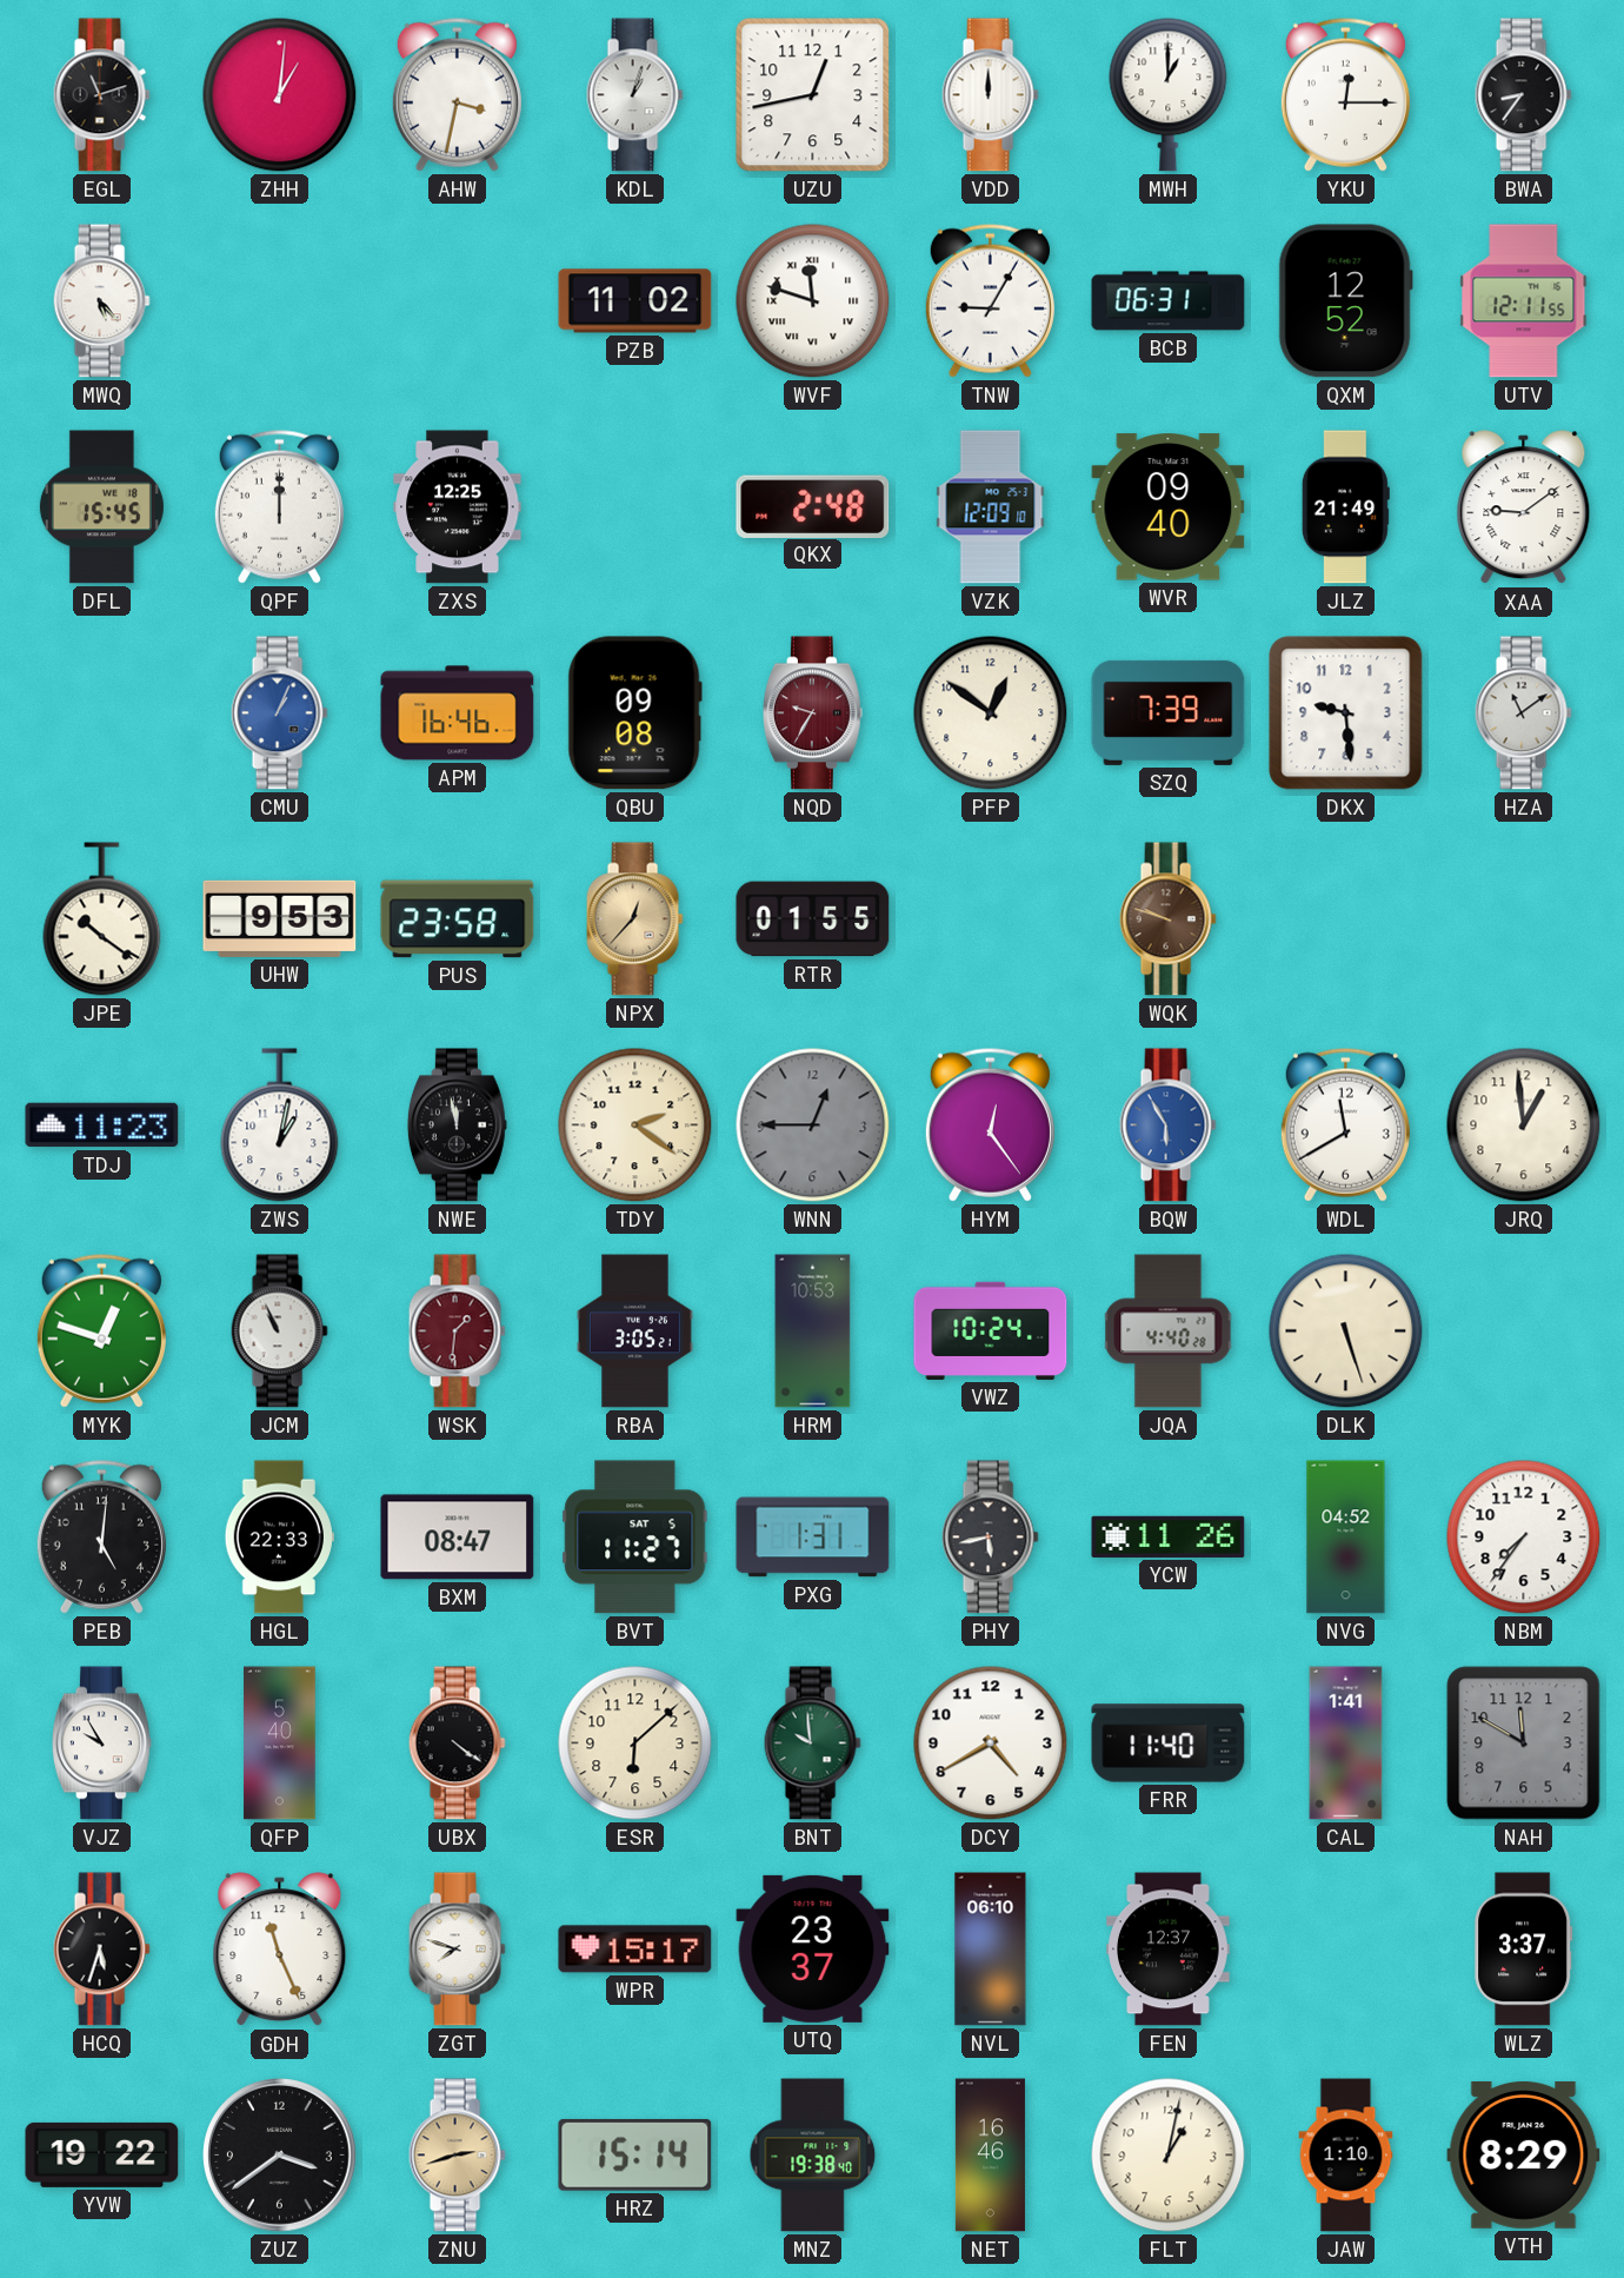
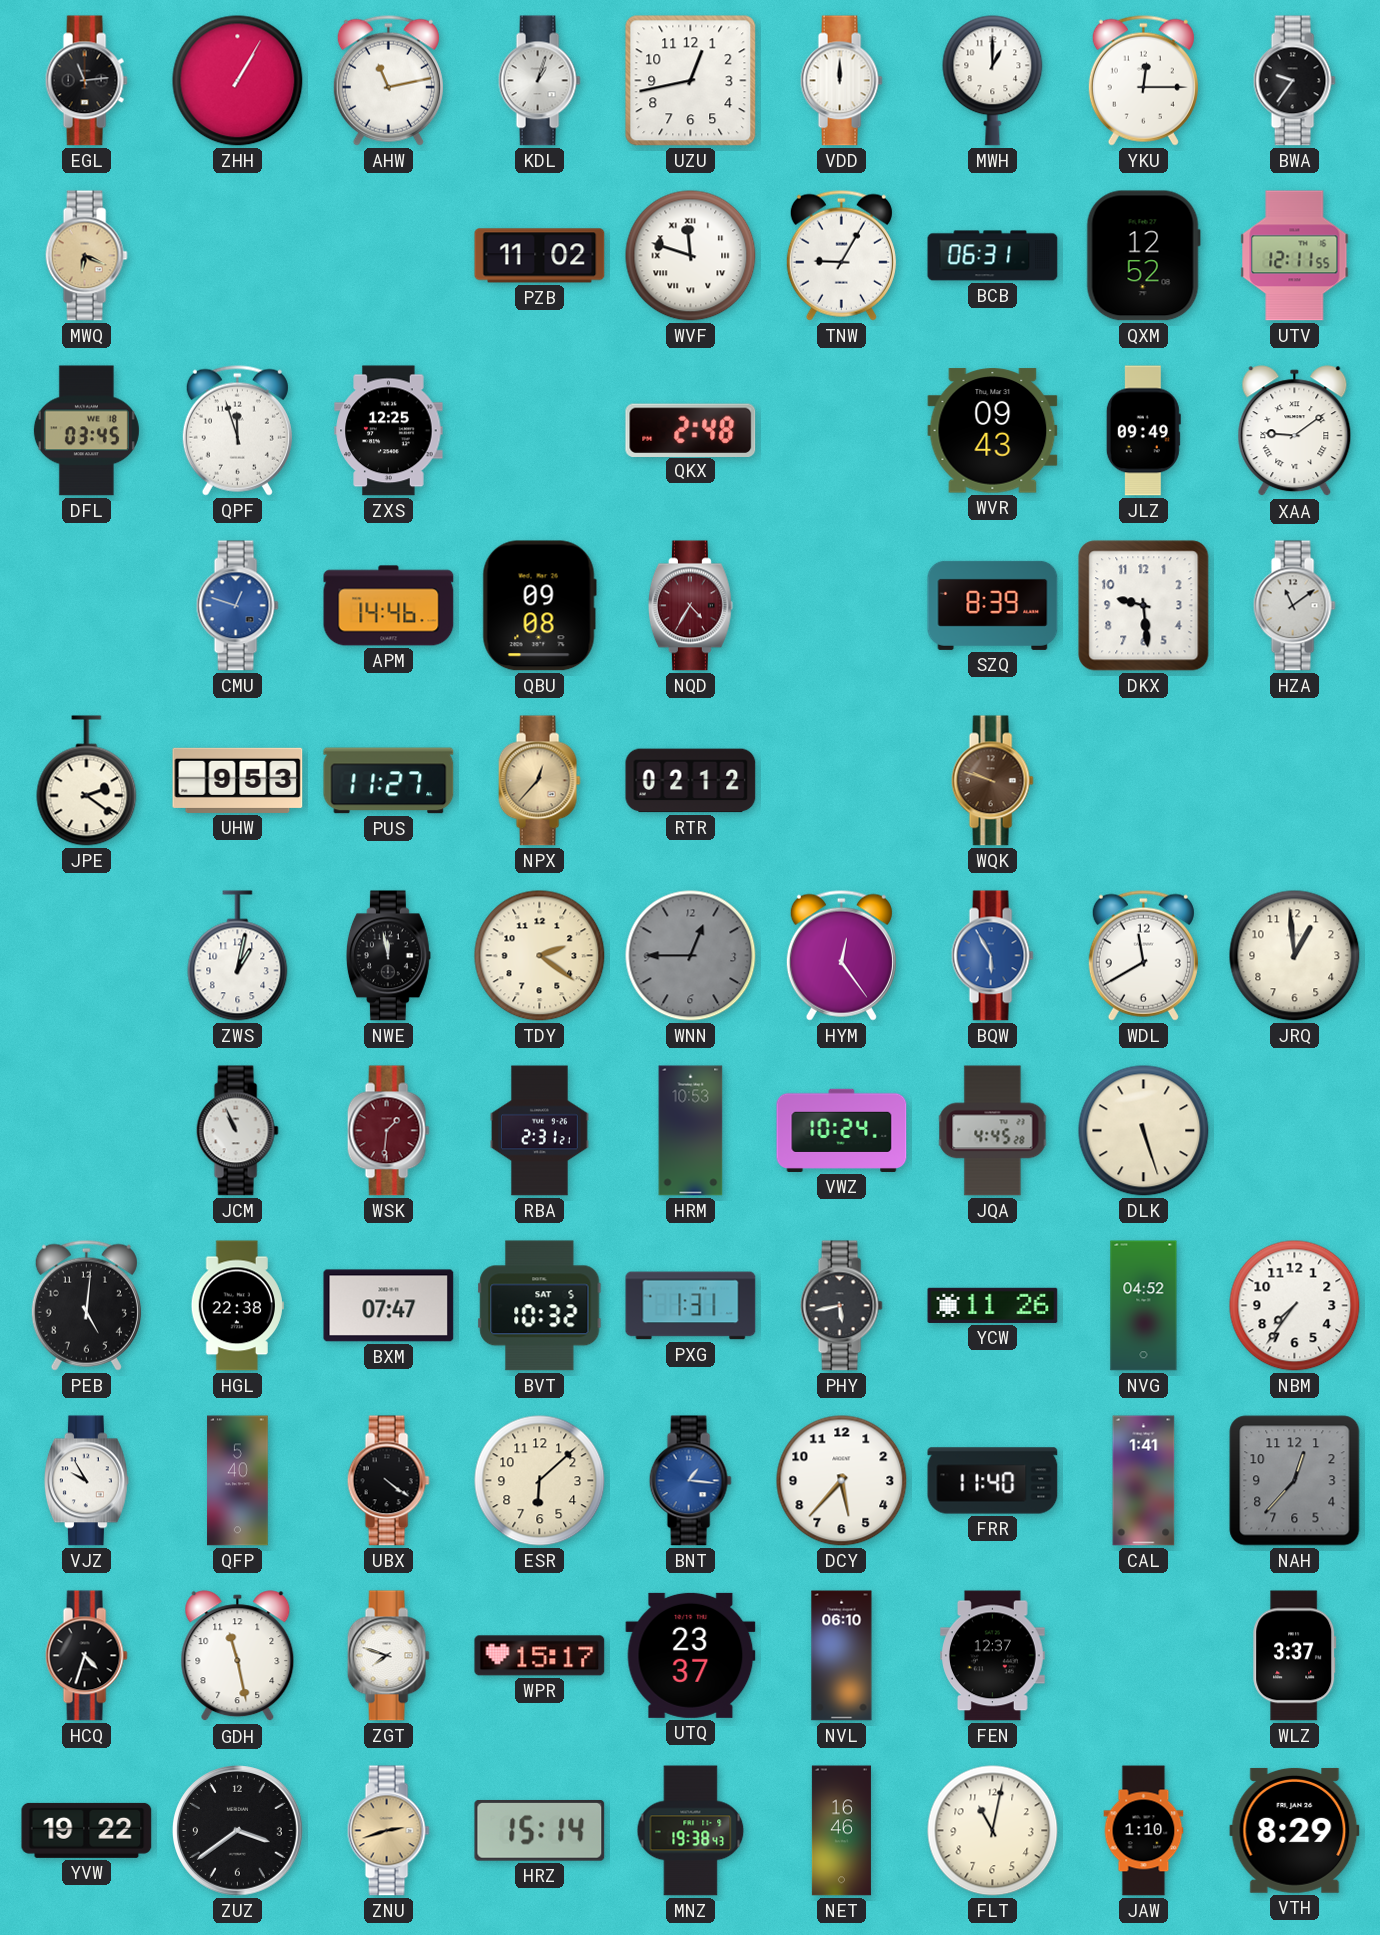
EGL: 11:12 -> 11:14 (86, 81)
ZHH: 1:01 -> 1:05 (238, 81)
AHW: 3:32 -> 11:13 (388, 80)
BWA: 8:36 -> 9:36 (1294, 81)
MWQ: 5:23 -> 6:19 (86, 256)
MWQ dial: white -> champagne (86, 256)
DFL: 15:45 -> 03:45 (86, 431)
QPF: 12:00 -> 11:57 (237, 430)
VZK: 12:09 -> none (991, 507)
WVR: 09:40 -> 09:43 (993, 431)
JLZ: 21:49 -> 09:49 (1143, 431)
CMU: 1:04 -> 12:48 (237, 606)
APM: 16:46 -> 14:46 (389, 606)
NQD: 9:35 -> 4:35 (690, 606)
PFP: 12:51 -> none (991, 713)
SZQ: 7:39 -> 8:39 (993, 605)
JPE: 10:21 -> 2:21 (87, 781)
PUS: 23:58 -> 11:27 (389, 781)
RTR: 01:55 -> 02:12 (691, 781)
TDJ: 11:23 -> none (102, 1125)
MYK: 12:48 -> none (101, 1330)
RBA: 3:05 -> 2:31 (540, 1131)
JQA: 4:40 -> 4:45 (993, 1131)
HGL: 22:33 -> 22:38 (237, 1306)
BXM: 08:47 -> 07:47 (389, 1306)
BVT: 11:27 -> 10:32 (540, 1306)
BNT: 9:59 -> 1:16 (690, 1481)
BNT dial: green -> blue (690, 1481)
DCY: 4:40 -> 5:37 (842, 1481)
NAH: 11:50 -> 12:37 (1295, 1481)
HCQ: 5:33 -> 4:33 (86, 1656)
GDH: 11:26 -> 11:28 (238, 1656)
MNZ: 19:38:40 -> 19:38:43 (691, 1831)
FLT: 1:02 -> 11:02 (993, 1831)
